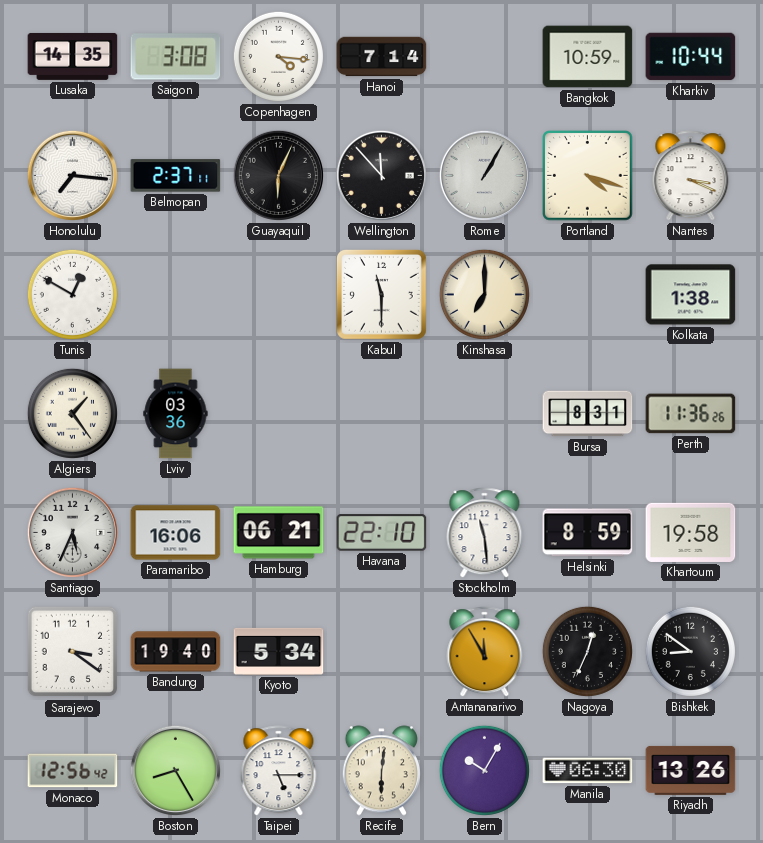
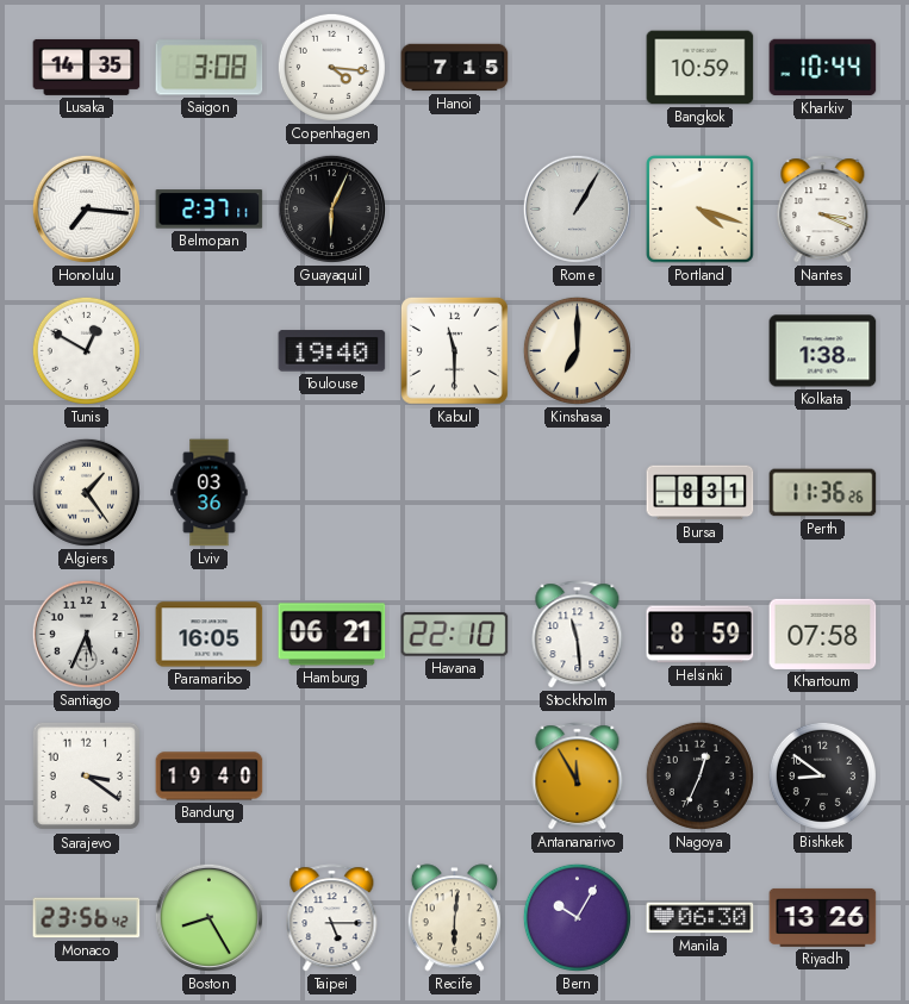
Hanoi: 7:14 -> 7:15 (455, 68)
Wellington: 11:53 -> none (381, 175)
Toulouse: none -> 19:40 (332, 351)
Paramaribo: 16:06 -> 16:05 (210, 635)
Khartoum: 19:58 -> 07:58 (823, 634)
Kyoto: 5:34 -> none (279, 651)
Monaco: 12:56 -> 23:56 (87, 918)
